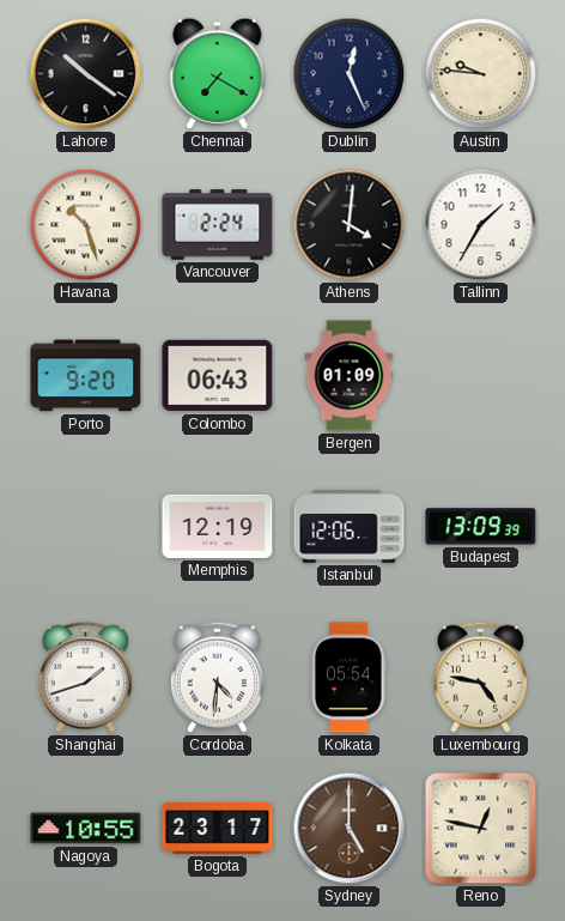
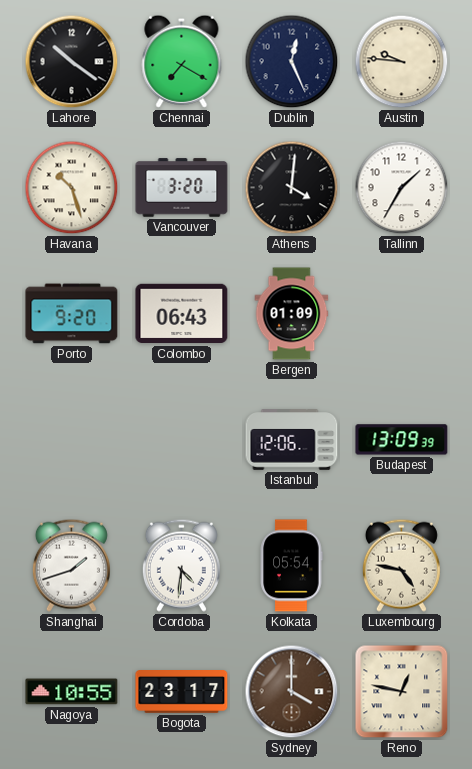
Vancouver: 2:24 -> 3:20 (182, 188)
Memphis: 12:19 -> none (218, 526)
Sydney: 5:00 -> 4:00 (292, 692)
